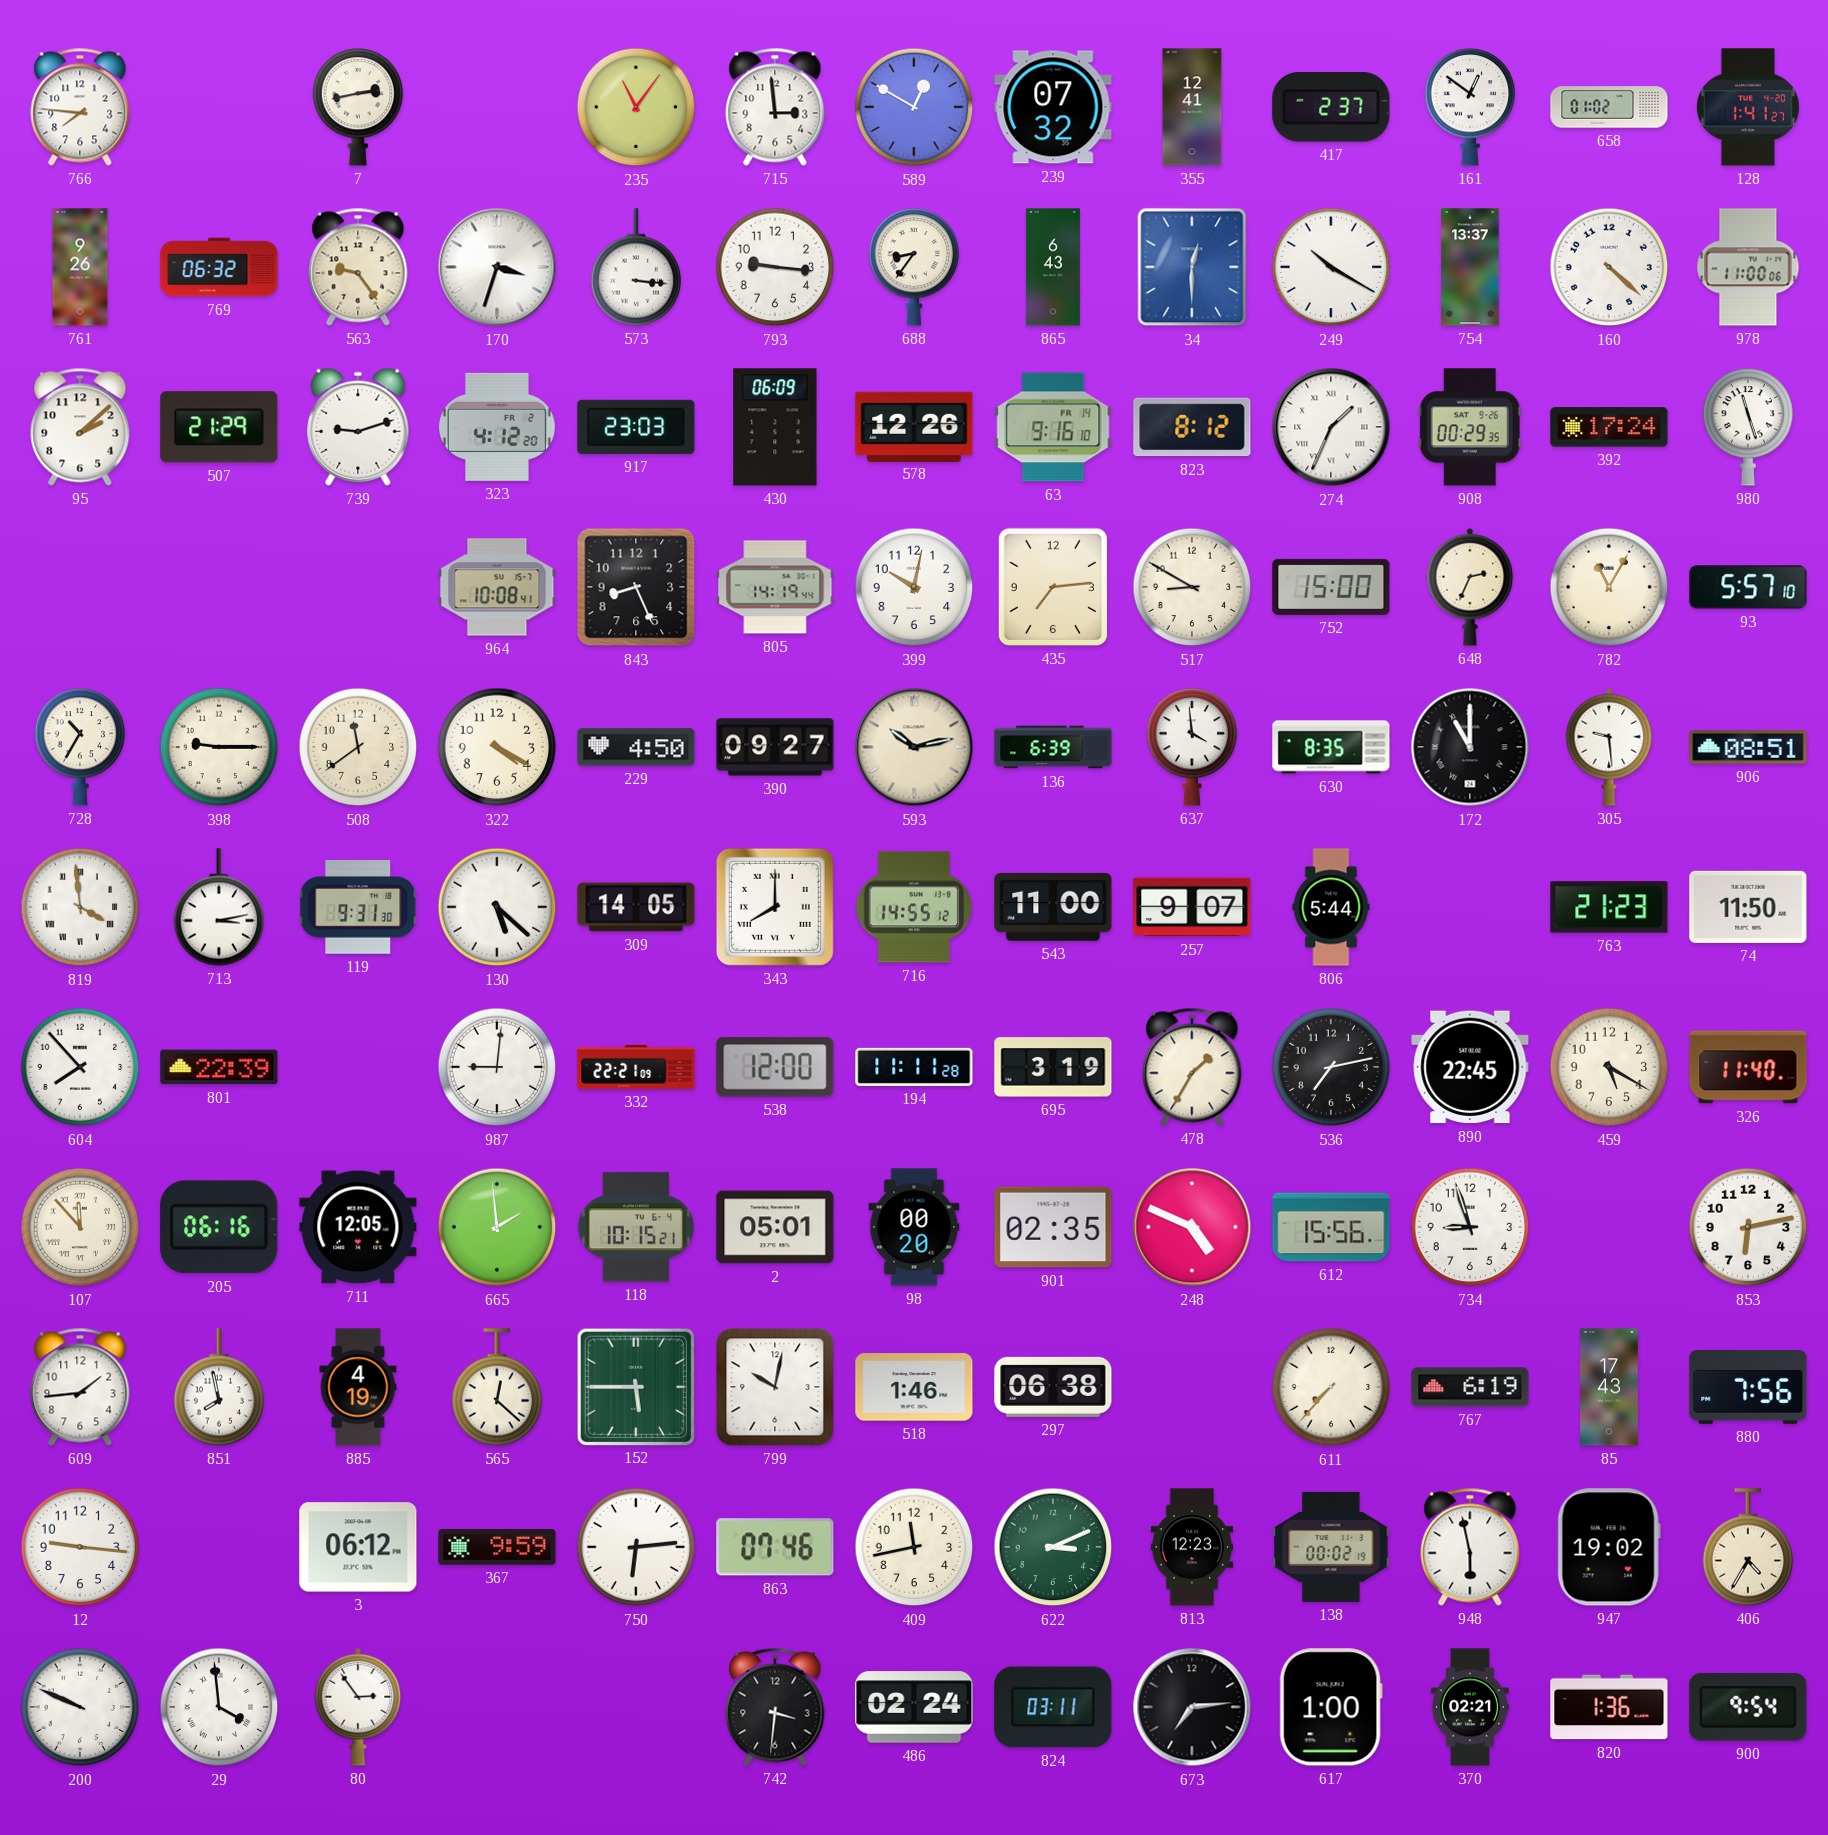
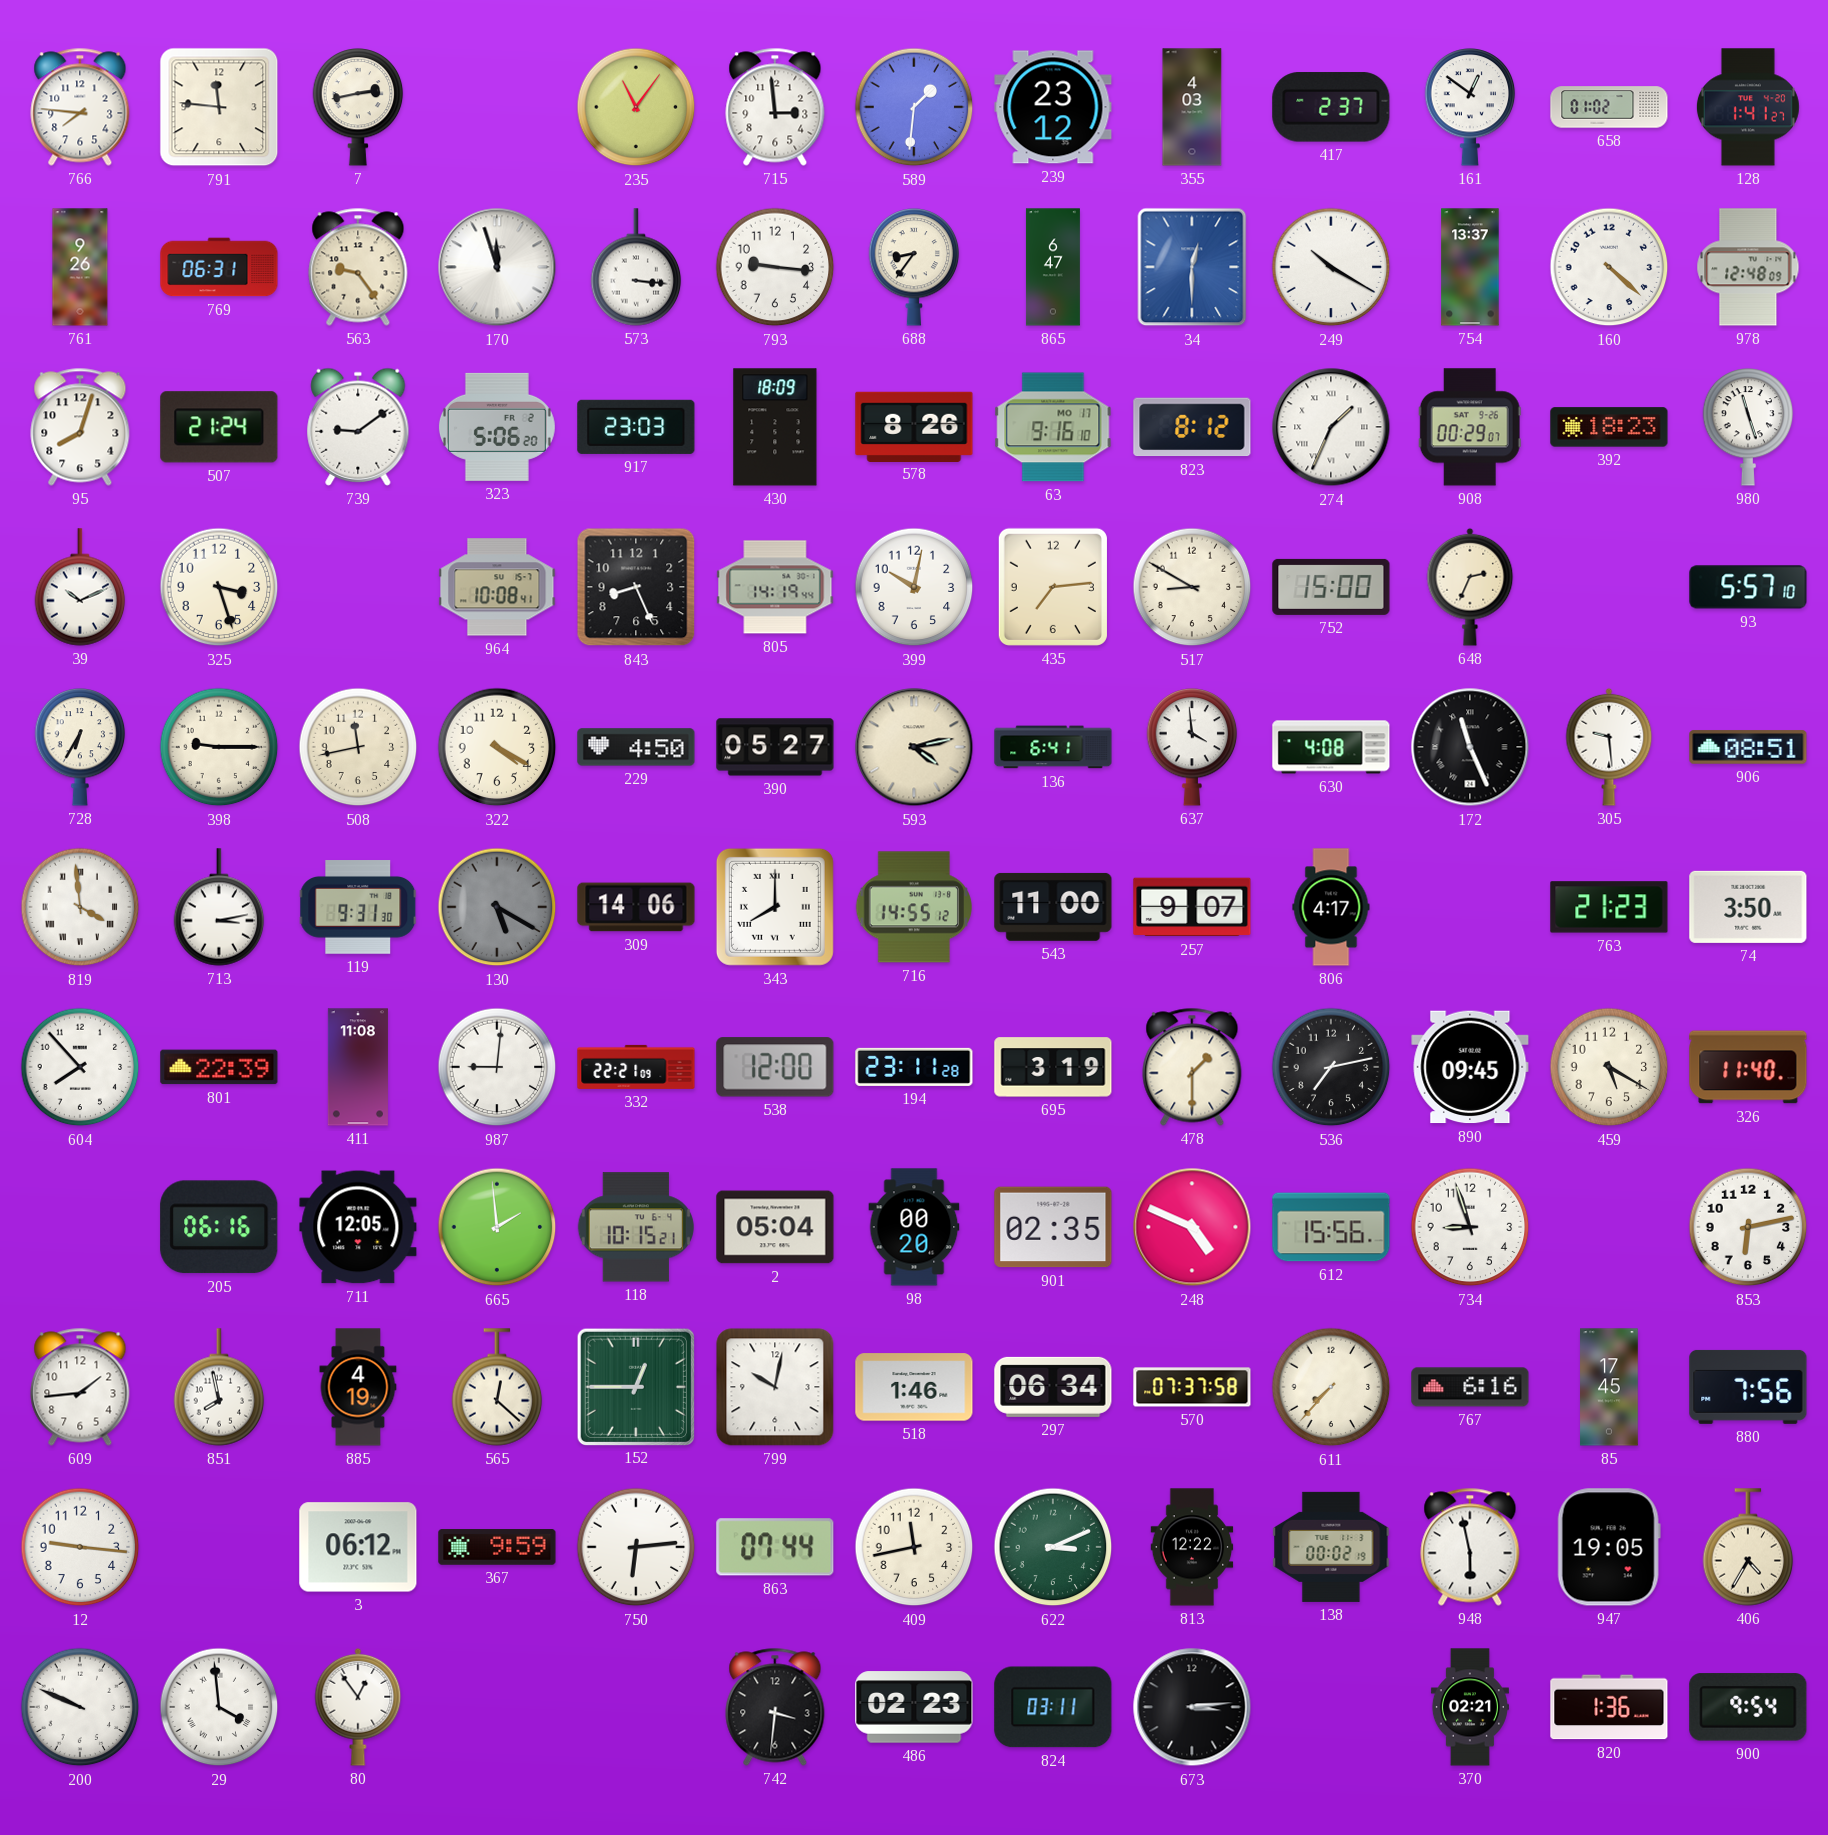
791: none -> 11:46 (219, 107)
589: 12:50 -> 1:31 (914, 107)
239: 07:32 -> 23:12 (1053, 107)
355: 12:41 -> 4:03 (1192, 107)
769: 06:32 -> 06:31 (219, 267)
170: 3:33 -> 11:57 (497, 267)
865: 6:43 -> 6:47 (1053, 267)
978: 11:00 -> 12:48 (1748, 267)
95: 2:08 -> 8:03 (80, 427)
507: 21:29 -> 21:24 (219, 427)
739: 9:12 -> 9:09 (358, 427)
323: 4:12 -> 5:06 (497, 427)
430: 06:09 -> 18:09 (775, 427)
578: 12:26 -> 8:26 (914, 426)
63 date: FR 14 -> MO 17 (1053, 427)
908: 00:29:35 -> 00:29:07 (1470, 427)
392: 17:24 -> 18:23 (1609, 427)
39: none -> 10:11 (80, 587)
325: none -> 3:27 (219, 587)
782: 11:05 -> none (1609, 587)
728: 10:35 -> 6:35 (80, 748)
508: 11:39 -> 11:43 (358, 747)
390: 09:27 -> 05:27 (775, 747)
593: 10:13 -> 4:13 (914, 747)
136: 6:39 -> 6:41 (1053, 747)
630: 8:35 -> 4:08 (1331, 747)
172: 11:00 -> 11:26 (1470, 747)
130: 5:22 -> 5:20 (497, 907)
130 dial: white -> grey (497, 907)
309: 14:05 -> 14:06 (636, 907)
806: 5:44 -> 4:17 (1331, 907)
74: 11:50 -> 3:50 (1748, 907)
411: none -> 11:08 (358, 1067)
194: 11:11 -> 23:11 (914, 1067)
478: 1:35 -> 1:30 (1192, 1067)
890: 22:45 -> 09:45 (1470, 1067)
107: 11:53 -> none (80, 1227)
2: 05:01 -> 05:04 (775, 1227)
152: 5:45 -> 12:45 (635, 1386)
297: 06:38 -> 06:34 (1053, 1387)
570: none -> 07:37 (1192, 1387)
767: 6:19 -> 6:16 (1470, 1387)
85: 17:43 -> 17:45 (1609, 1387)
863: 07:46 -> 07:44 (775, 1547)
813: 12:23 -> 12:22 (1192, 1547)
947: 19:02 -> 19:05 (1609, 1547)
80: 2:54 -> 12:54 (358, 1707)
486: 02:24 -> 02:23 (914, 1707)
673: 7:14 -> 3:14 (1192, 1707)
617: 1:00 -> none (1331, 1707)
